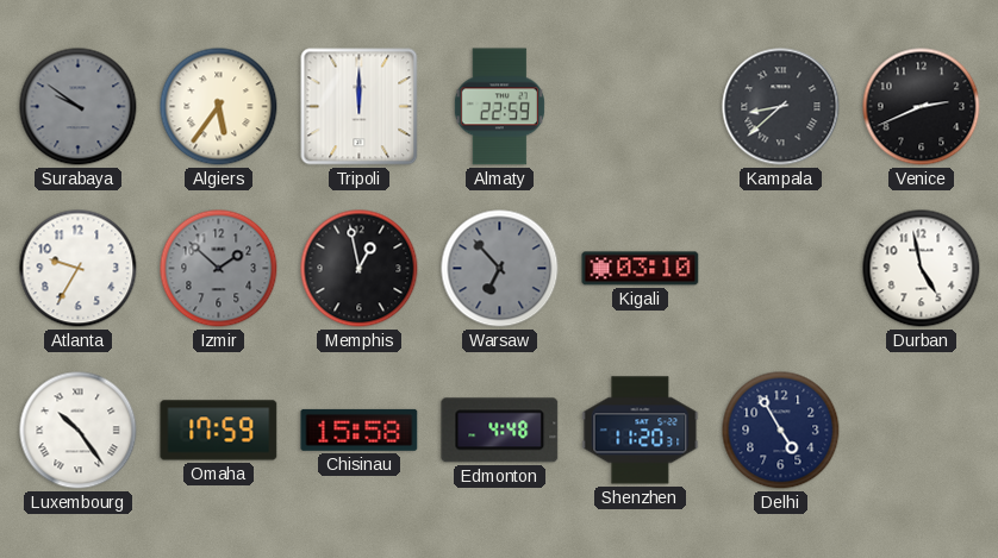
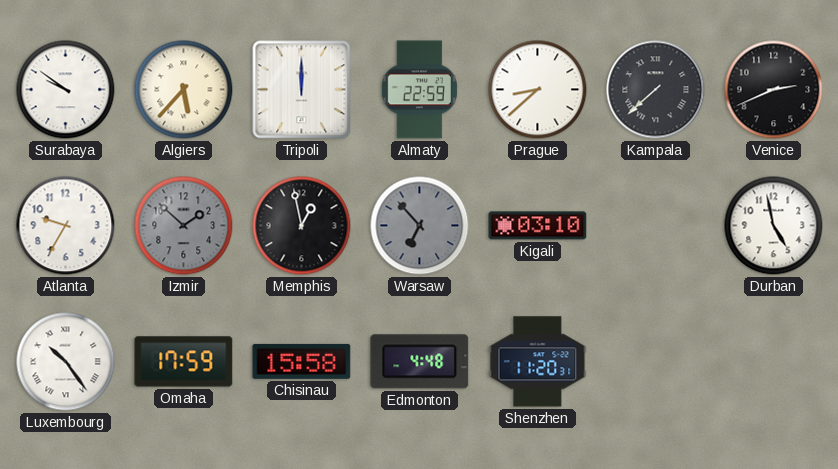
Surabaya dial: grey -> white (66, 90)
Algiers: 5:36 -> 5:37 (184, 90)
Prague: none -> 8:38 (538, 90)
Kampala: 8:38 -> 7:38 (656, 90)
Delhi: 4:55 -> none (781, 431)
